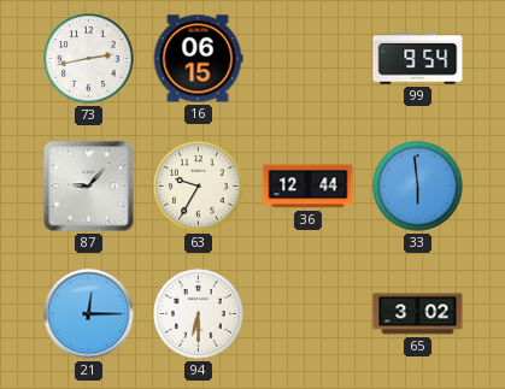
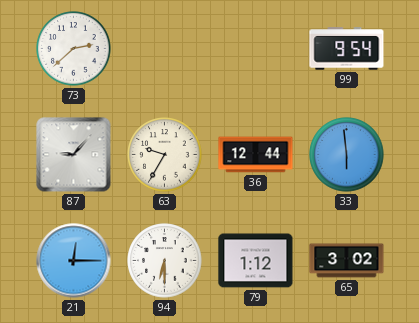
73: 2:43 -> 2:38 (74, 49)
16: 06:15 -> none (198, 59)
79: none -> 1:12 (256, 261)
